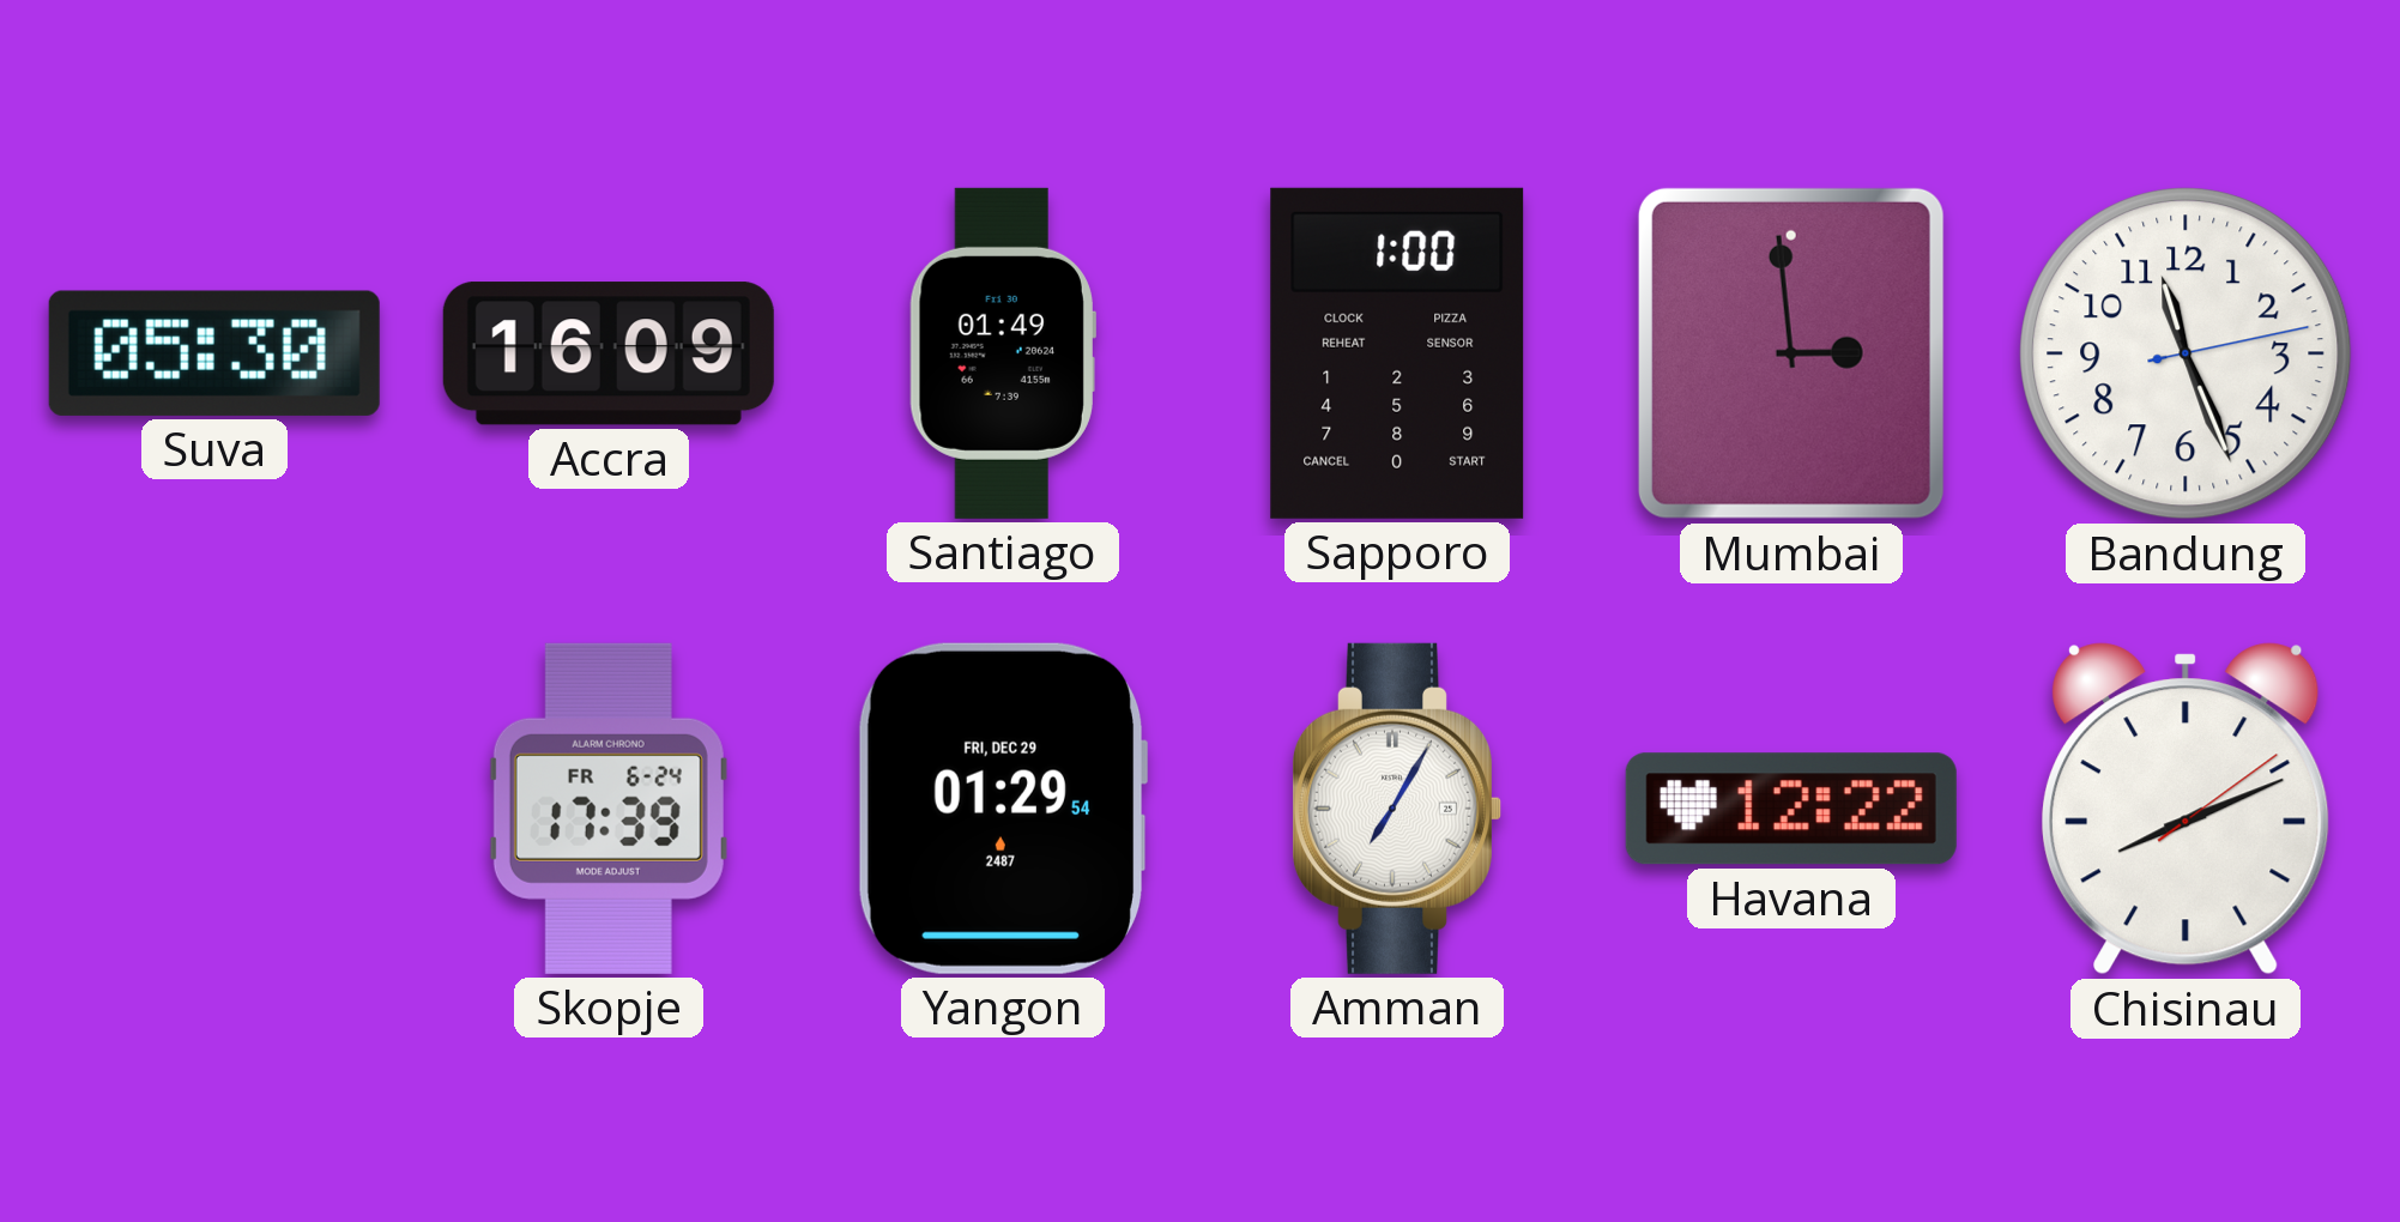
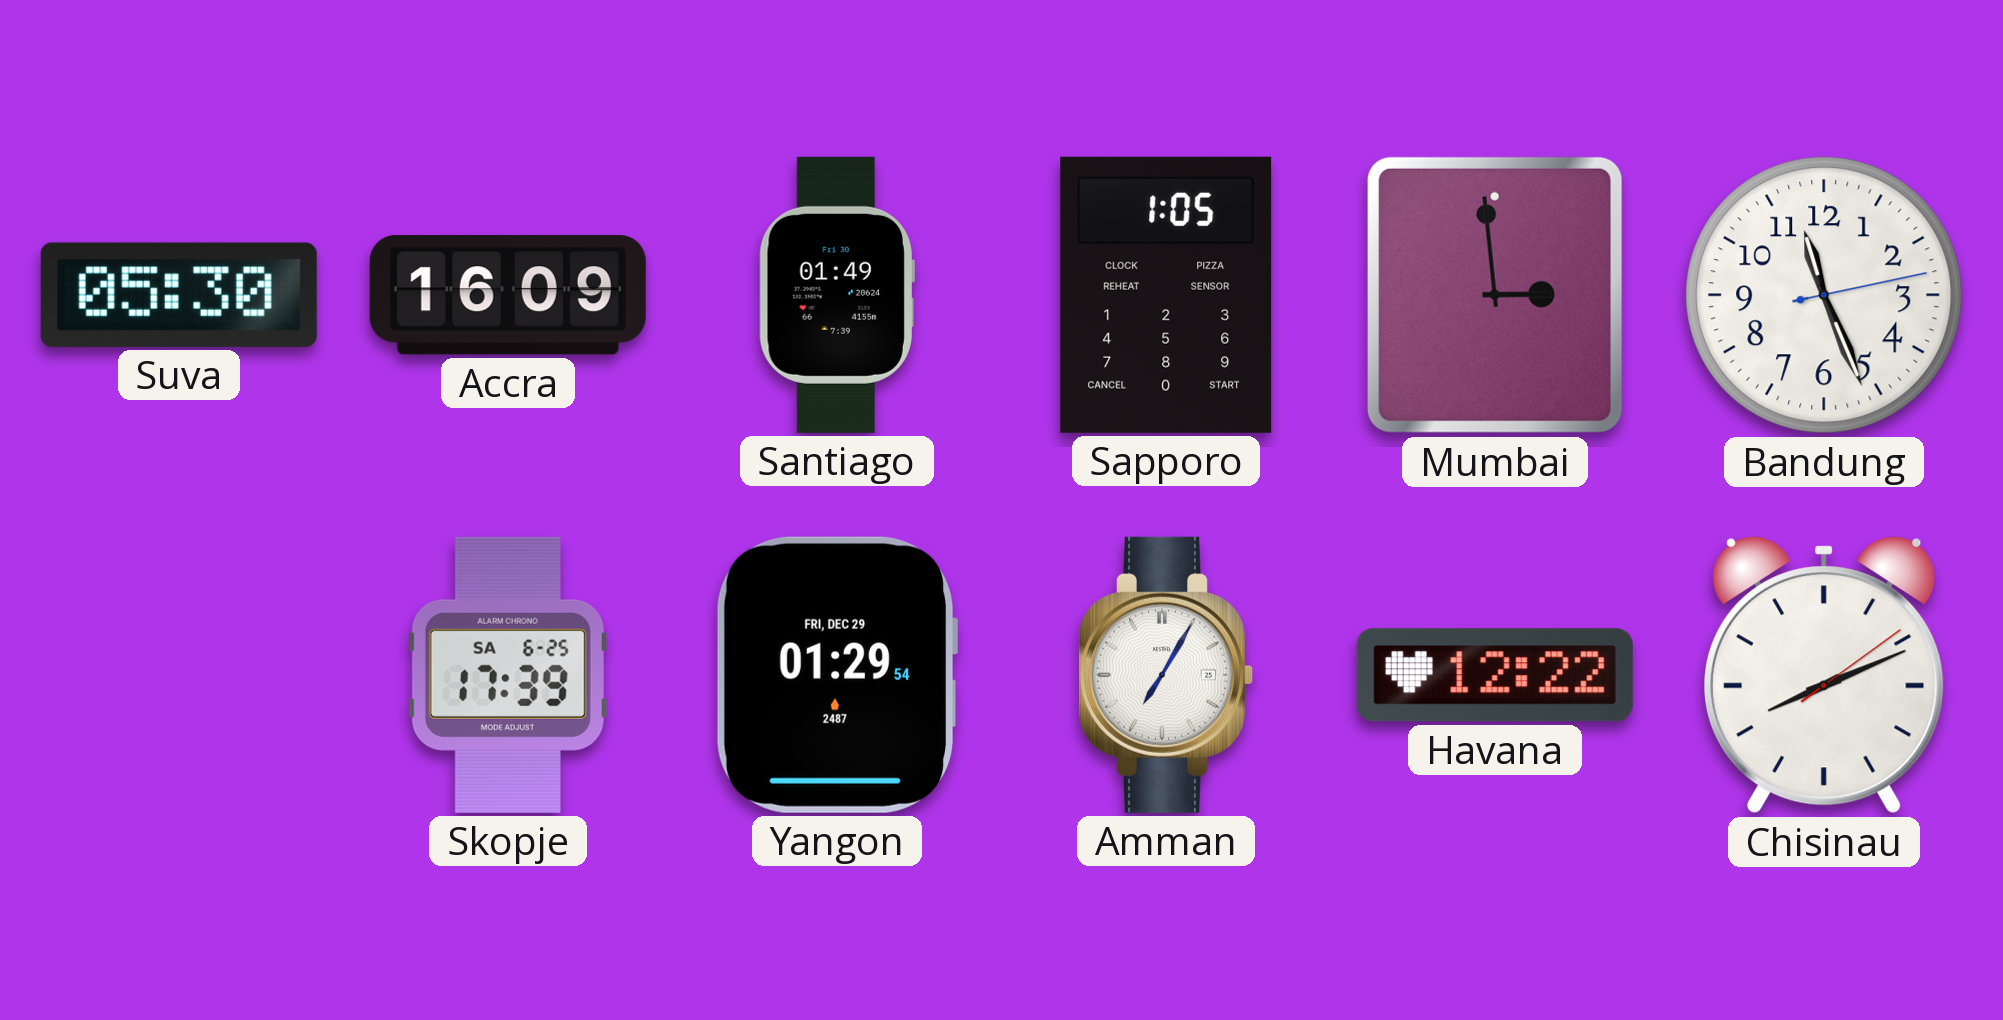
Sapporo: 1:00 -> 1:05 (1166, 295)
Skopje date: FR 6-24 -> SA 6-25 (508, 675)
